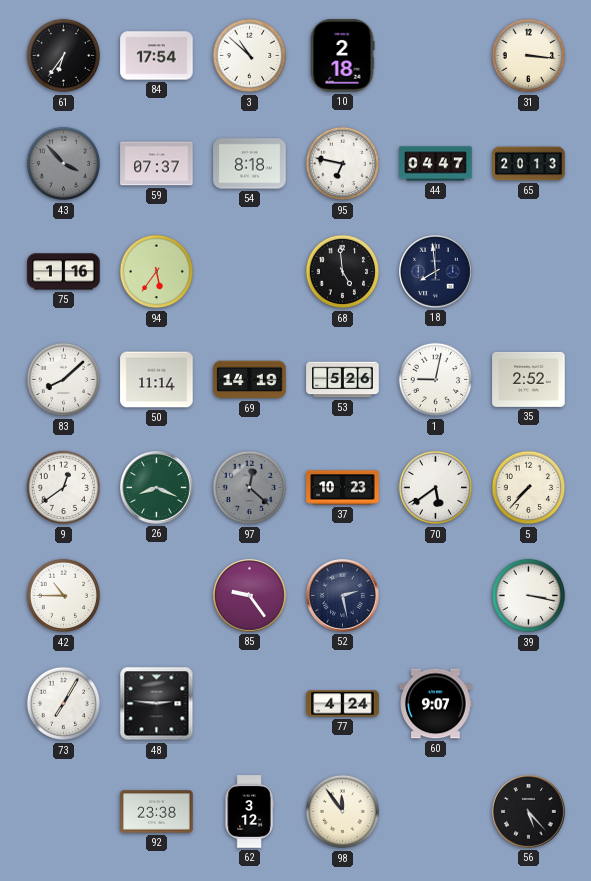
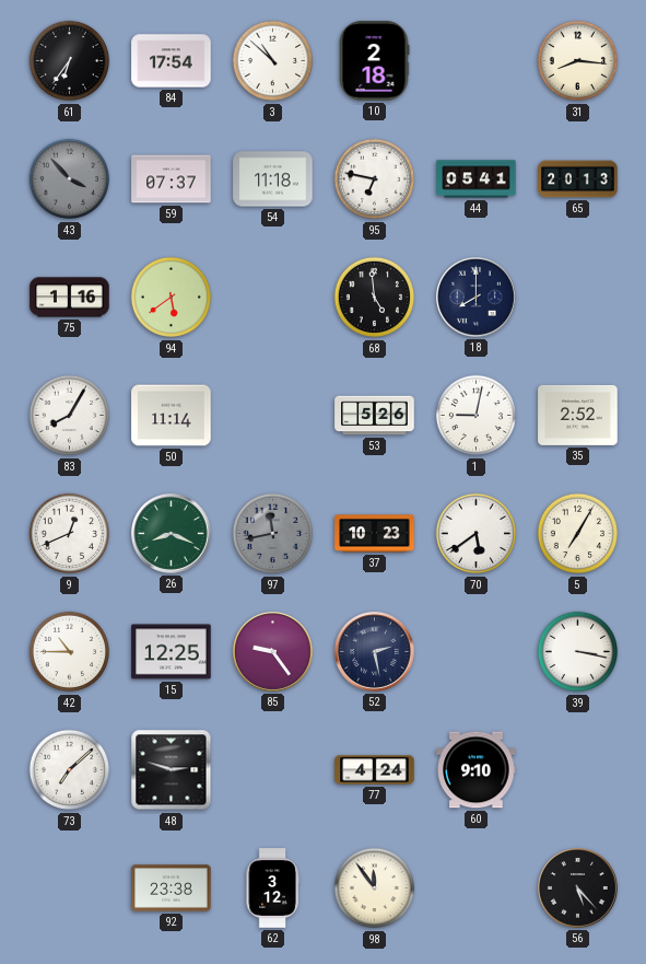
31: 3:16 -> 8:16 (578, 61)
54: 8:18 -> 11:18 (273, 179)
44: 04:47 -> 05:41 (477, 179)
94: 5:36 -> 5:39 (172, 298)
18: 7:59 -> 8:00 (477, 298)
83: 8:08 -> 8:05 (70, 416)
69: 14:19 -> none (250, 380)
9: 12:39 -> 12:41 (70, 534)
97: 12:22 -> 11:43 (273, 534)
5: 7:37 -> 7:05 (578, 534)
15: none -> 12:25 (172, 652)
73: 7:05 -> 7:08 (70, 770)
48: 2:46 -> 2:48 (172, 770)
60: 9:07 -> 9:10 (477, 770)
